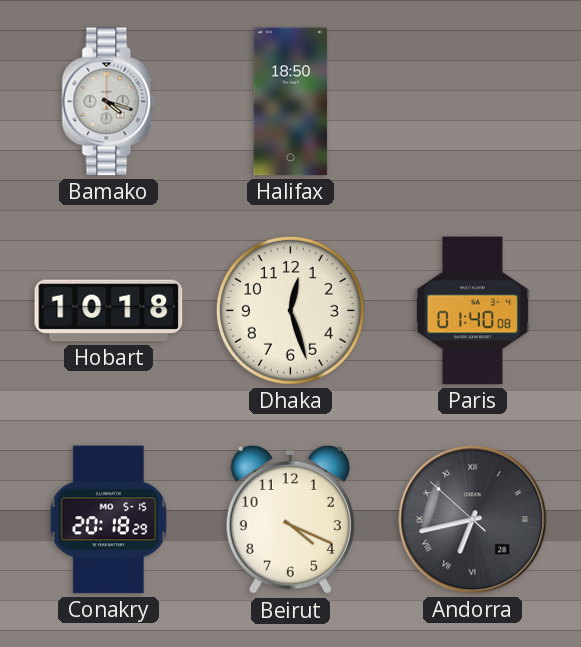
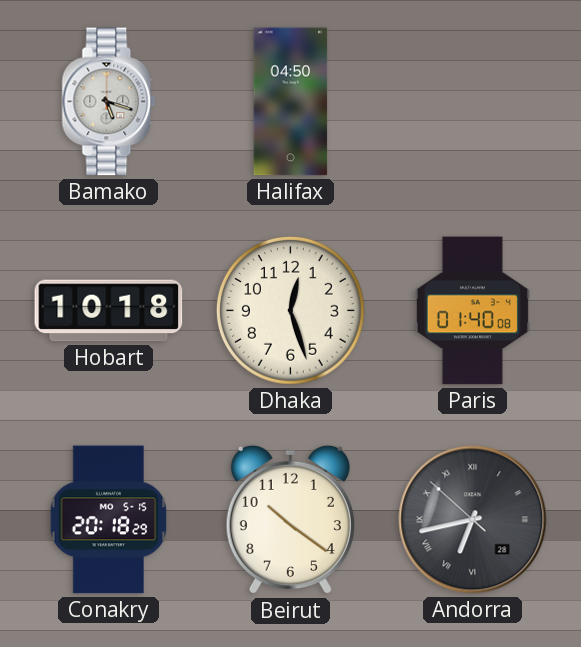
Bamako: 4:18 -> 5:18 (109, 102)
Halifax: 18:50 -> 04:50 (291, 102)
Beirut: 4:19 -> 10:21 (290, 520)
